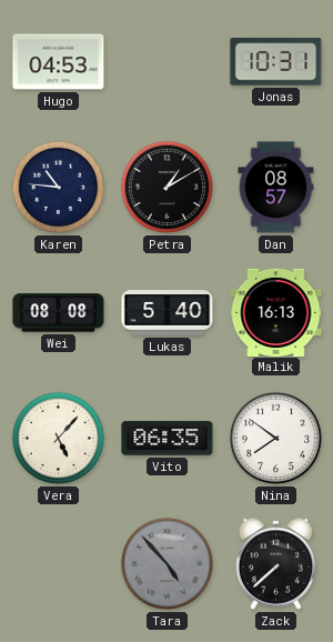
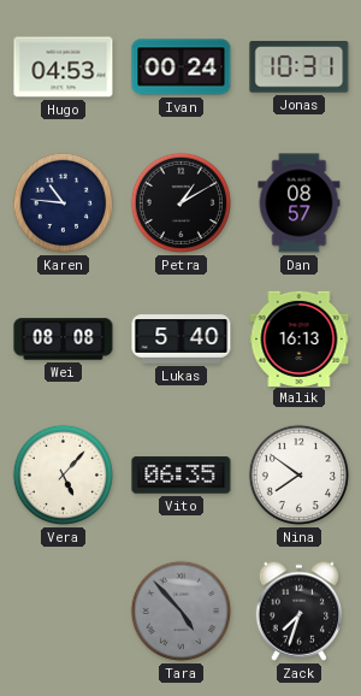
Ivan: none -> 00:24 (182, 67)
Zack: 7:38 -> 7:33 (300, 611)
